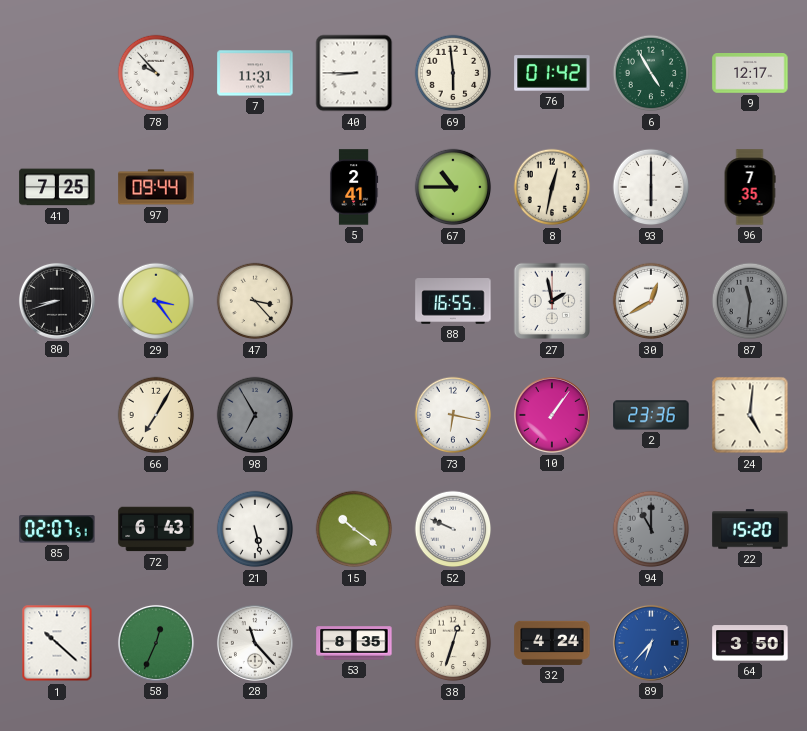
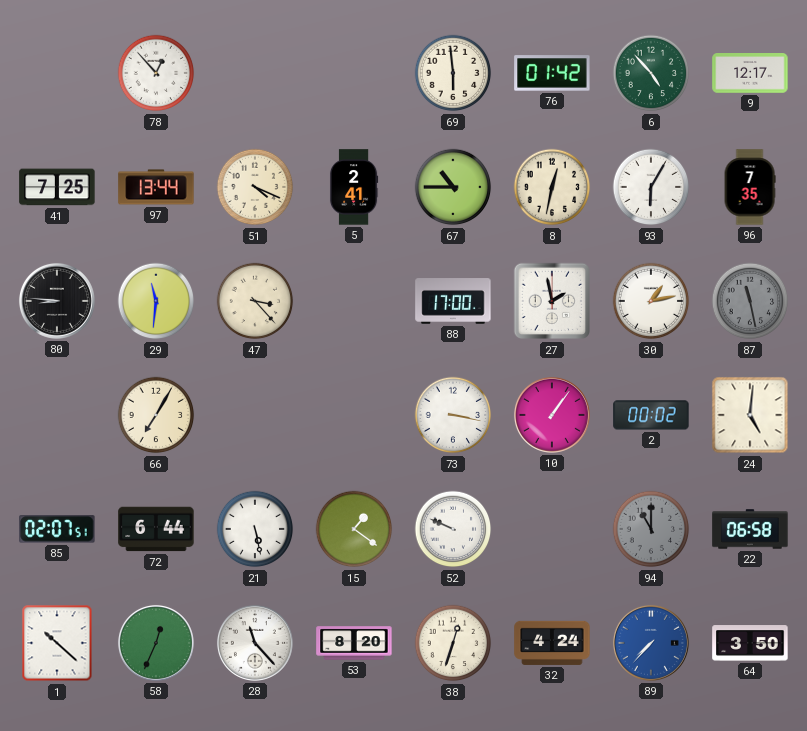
78: 9:53 -> 12:53 (156, 73)
7: 11:31 -> none (255, 73)
40: 8:45 -> none (354, 73)
6: 4:55 -> 4:53 (651, 73)
97: 09:44 -> 13:44 (156, 187)
51: none -> 4:19 (255, 187)
93: 6:00 -> 6:05 (651, 187)
80: 8:42 -> 8:46 (57, 301)
29: 3:24 -> 11:31 (156, 301)
88: 16:55 -> 17:00 (453, 301)
30: 12:40 -> 1:13 (651, 301)
87: 11:31 -> 11:28 (750, 301)
98: 6:55 -> none (255, 415)
73: 6:17 -> 3:17 (453, 415)
2: 23:36 -> 00:02 (651, 415)
72: 6:43 -> 6:44 (156, 529)
15: 10:21 -> 1:21 (354, 529)
22: 15:20 -> 06:58 (750, 529)
53: 8:35 -> 8:20 (354, 643)
89: 6:37 -> 7:37 (651, 643)
